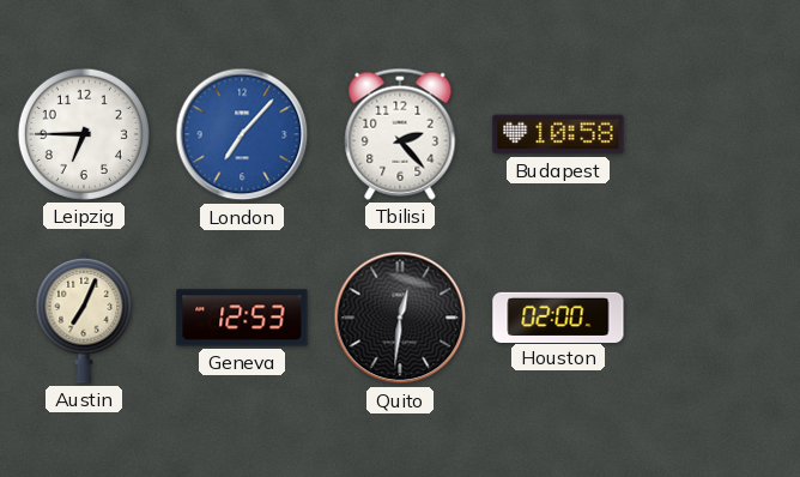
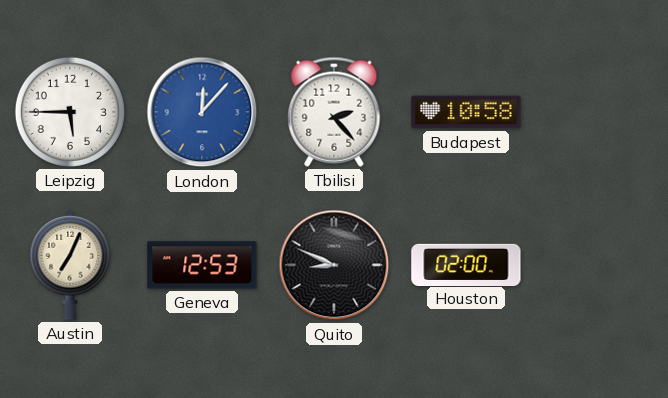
Leipzig: 6:45 -> 5:45 (70, 112)
London: 7:07 -> 12:07 (202, 112)
Quito: 12:31 -> 8:49 (334, 265)
